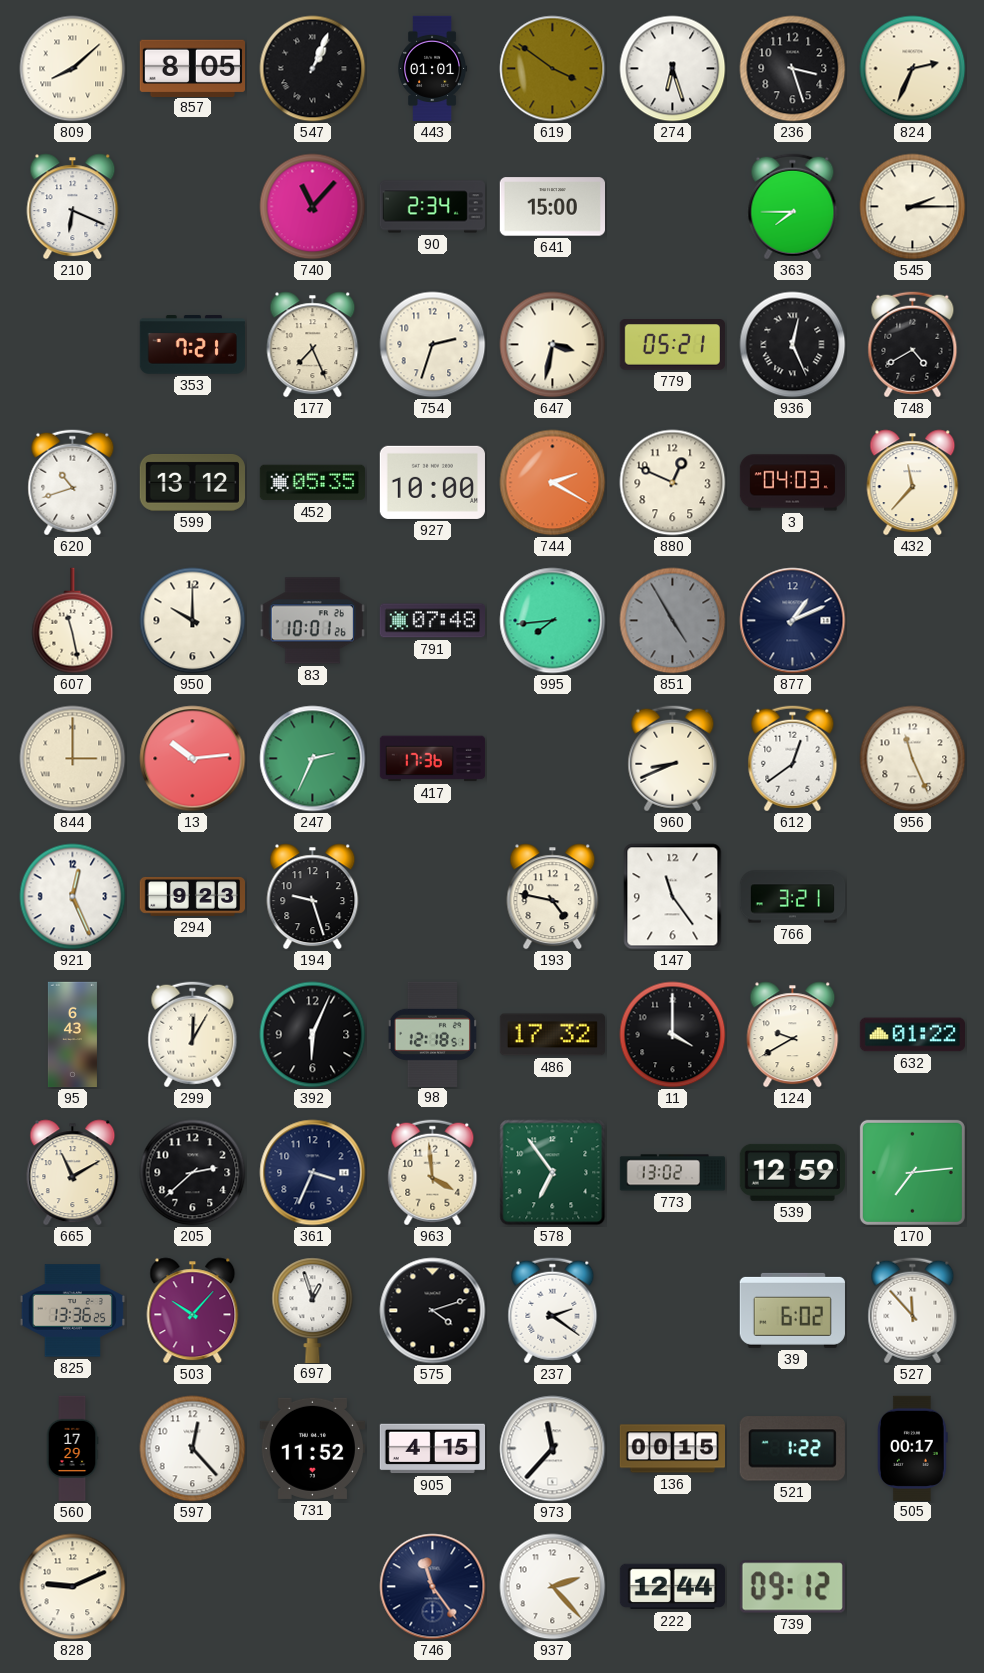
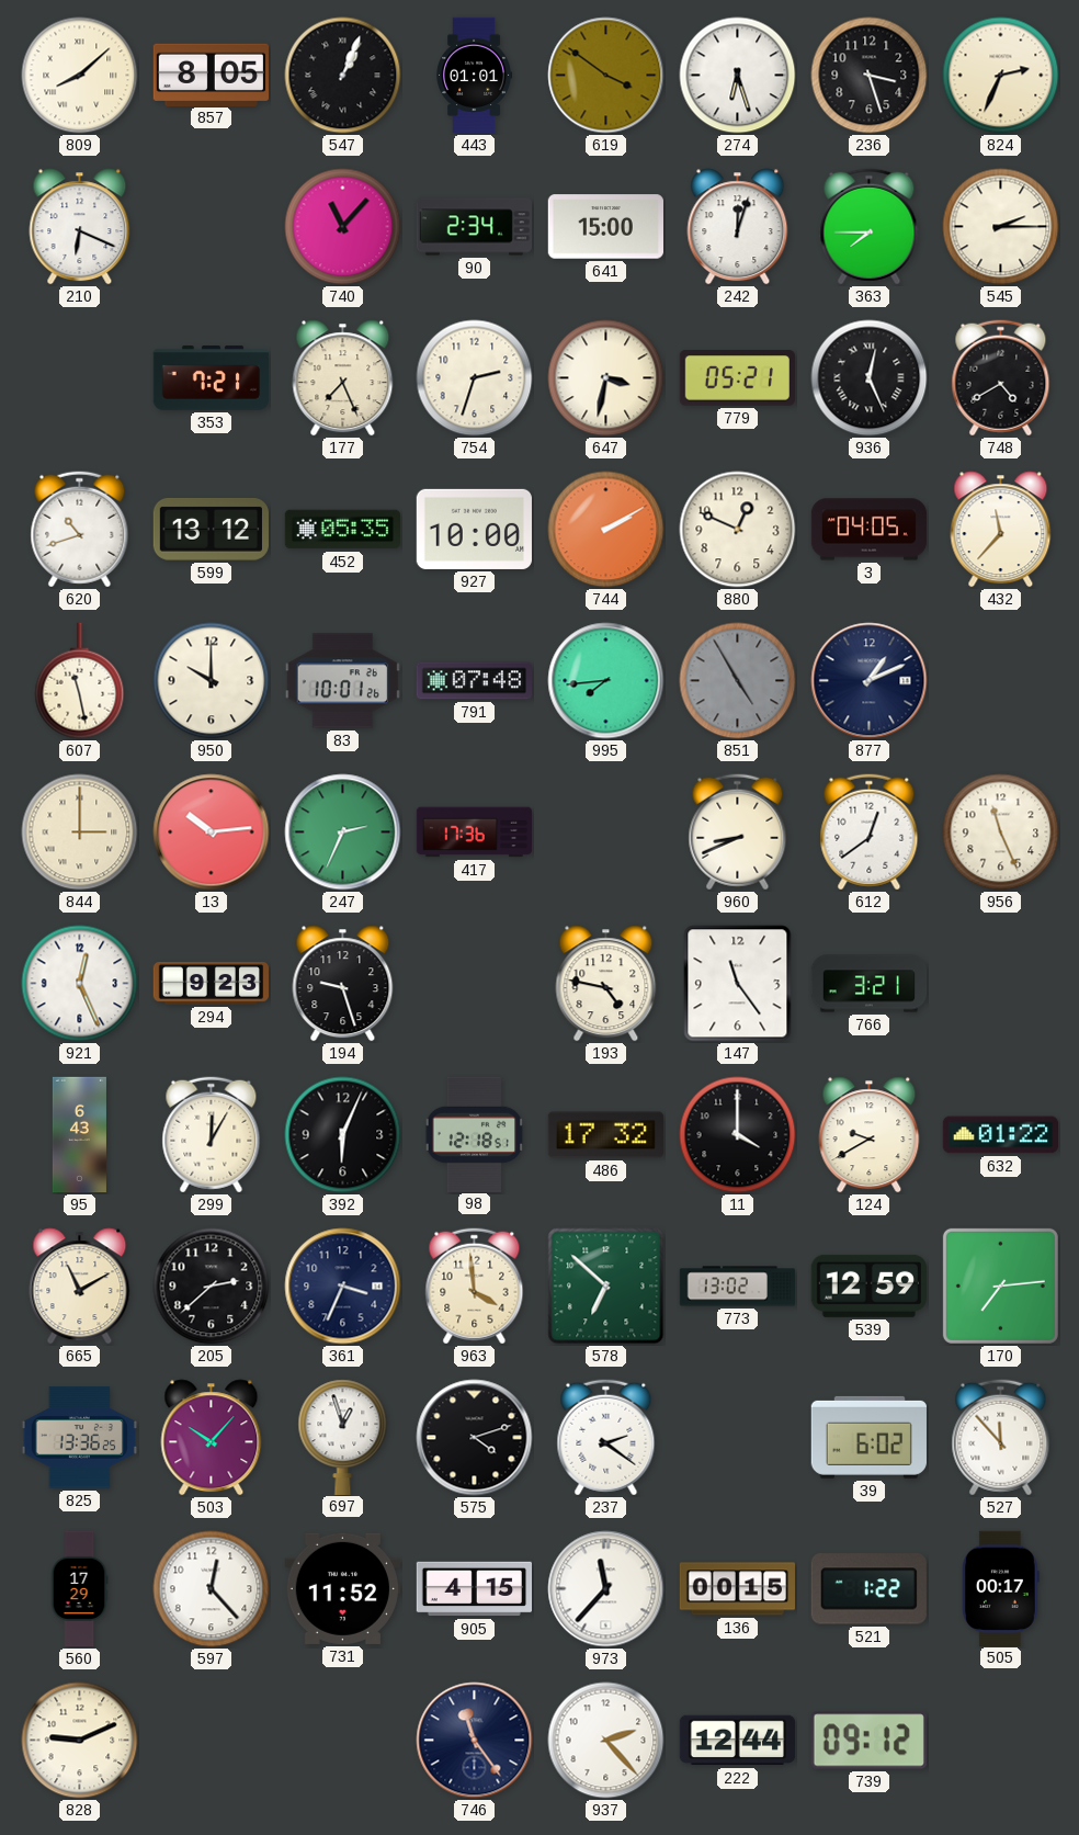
242: none -> 12:03 (738, 227)
744: 2:20 -> 2:10 (606, 530)
3: 04:03 -> 04:05 (870, 530)
578: 6:54 -> 6:52 (606, 1287)
